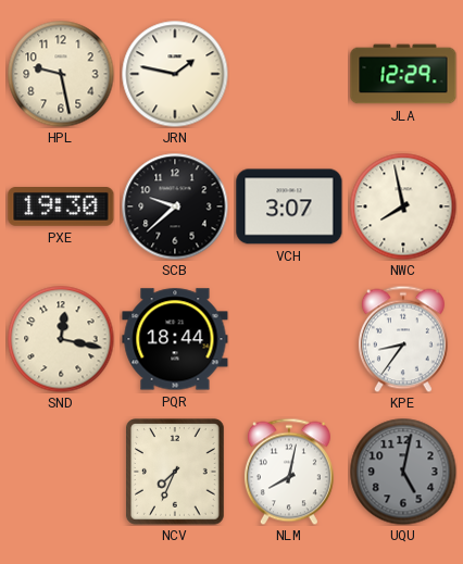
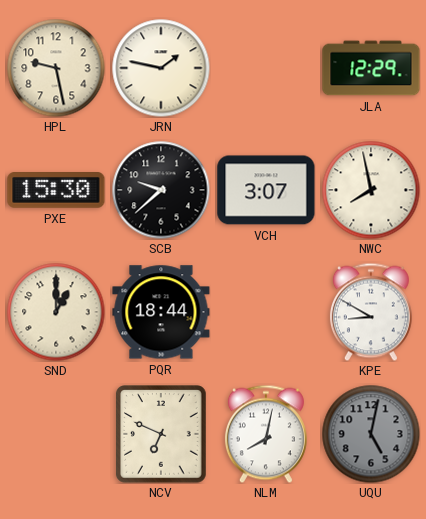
PXE: 19:30 -> 15:30 (56, 191)
SND: 12:17 -> 1:00 (56, 312)
KPE: 8:36 -> 8:50 (371, 312)
NCV: 7:34 -> 6:49 (162, 434)
